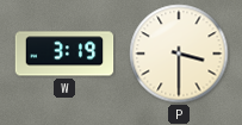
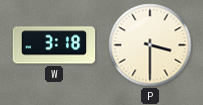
W: 3:19 -> 3:18 (54, 45)
